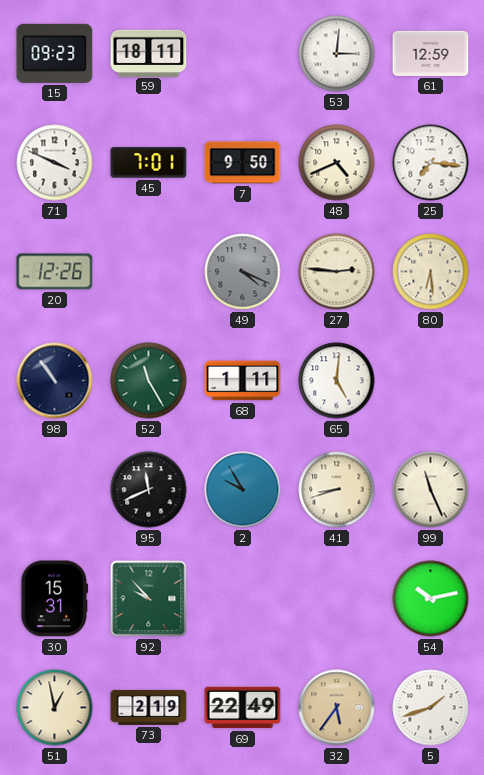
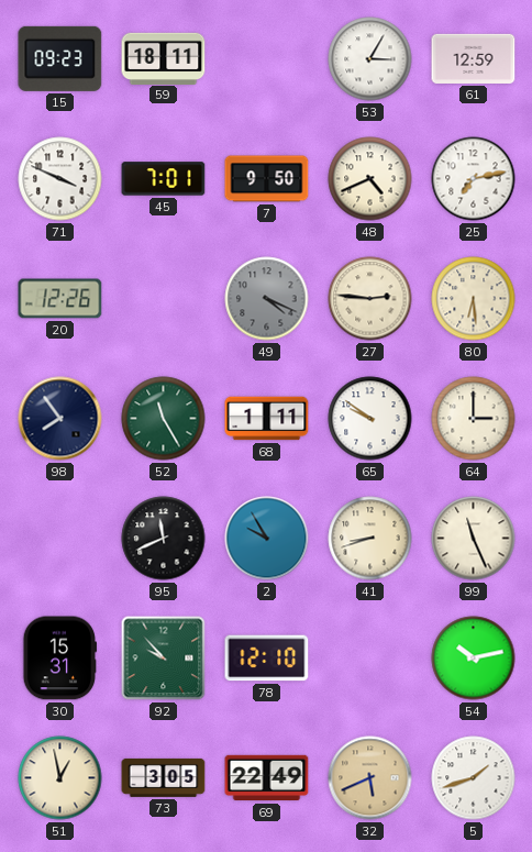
53: 3:01 -> 3:05 (370, 59)
25: 7:16 -> 7:13 (474, 179)
98: 10:54 -> 7:54 (60, 419)
65: 5:01 -> 9:51 (370, 419)
64: none -> 3:00 (474, 419)
78: none -> 12:10 (267, 659)
73: 2:19 -> 3:05 (164, 777)
32: 5:36 -> 5:41 (370, 778)
